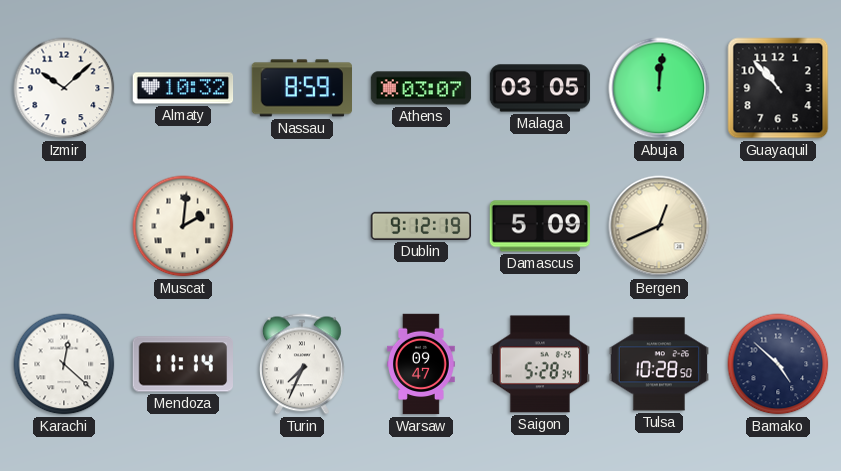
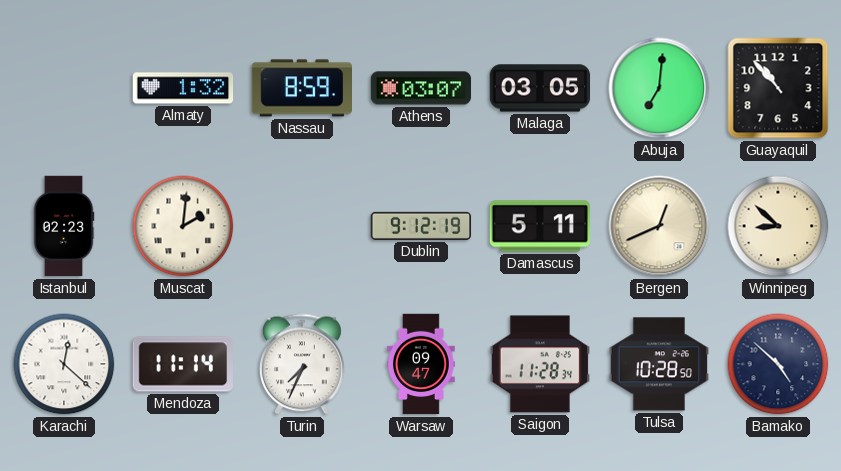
Izmir: 10:08 -> none (64, 88)
Almaty: 10:32 -> 1:32 (183, 88)
Abuja: 12:01 -> 7:01 (659, 88)
Istanbul: none -> 02:23 (64, 226)
Damascus: 5:09 -> 5:11 (539, 226)
Winnipeg: none -> 8:52 (778, 226)
Saigon: 5:28 -> 11:28 (539, 364)
